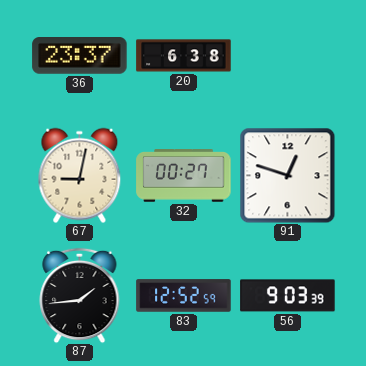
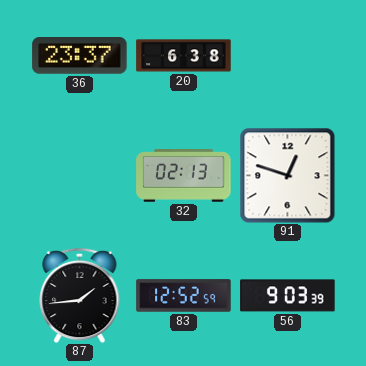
67: 9:02 -> none (80, 175)
32: 00:27 -> 02:13 (184, 176)
